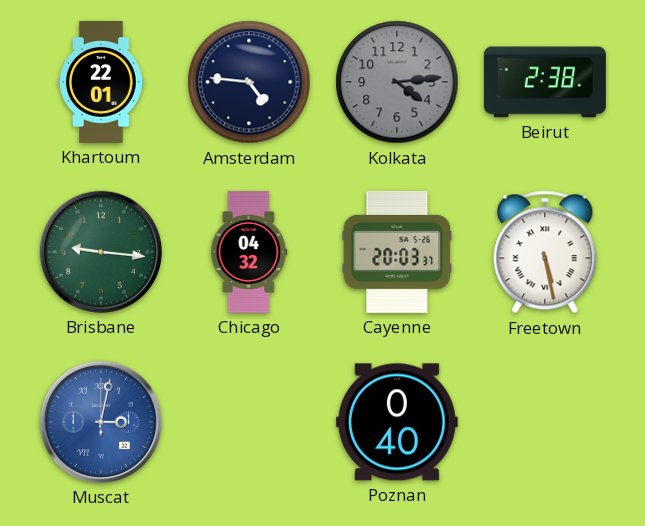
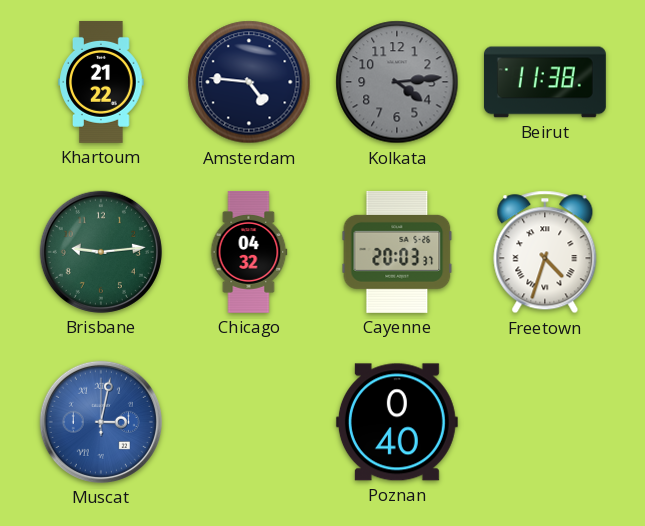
Khartoum: 22:01 -> 21:22 (101, 82)
Beirut: 2:38 -> 11:38 (545, 82)
Brisbane: 9:16 -> 9:14 (101, 252)
Freetown: 5:28 -> 4:33 (545, 252)
